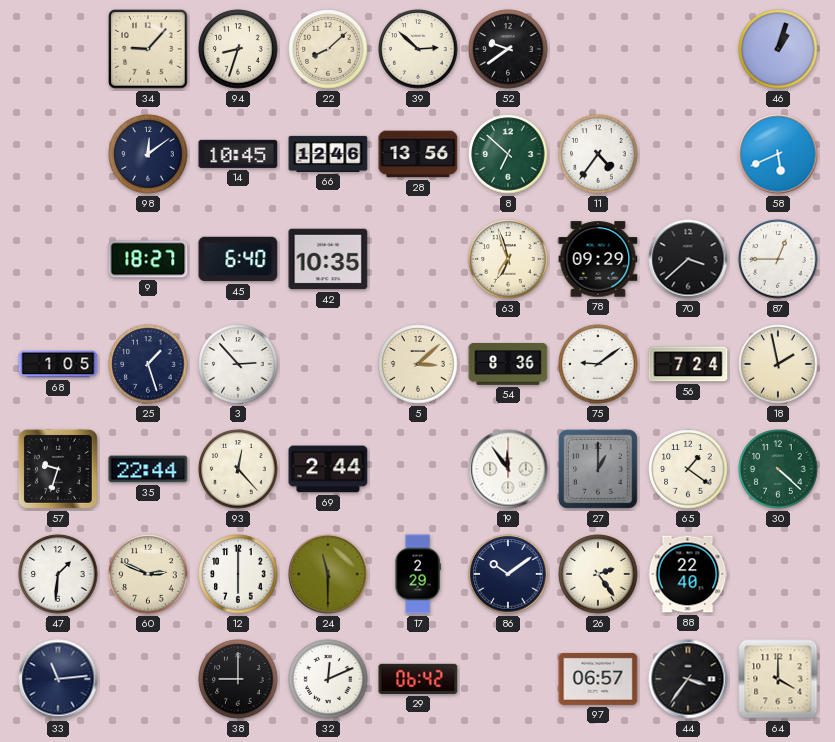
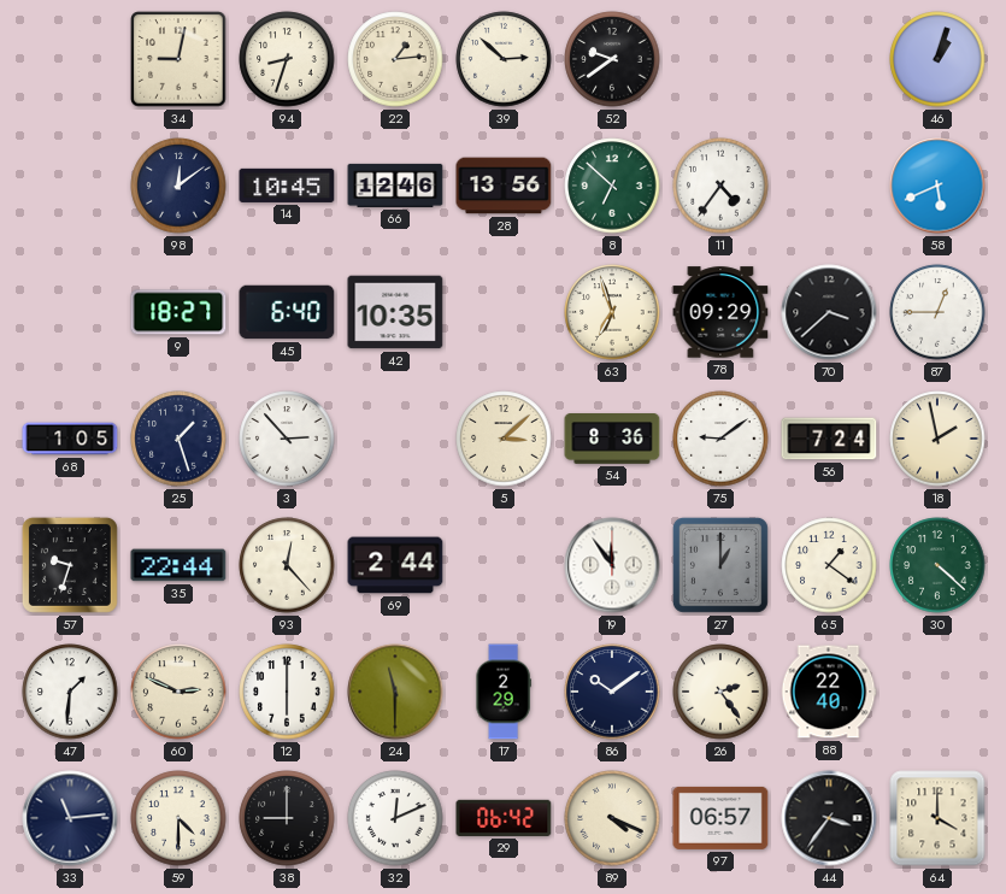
34: 9:07 -> 9:02 (178, 59)
22: 8:08 -> 1:14 (395, 59)
59: none -> 4:30 (178, 818)
89: none -> 4:19 (612, 818)
